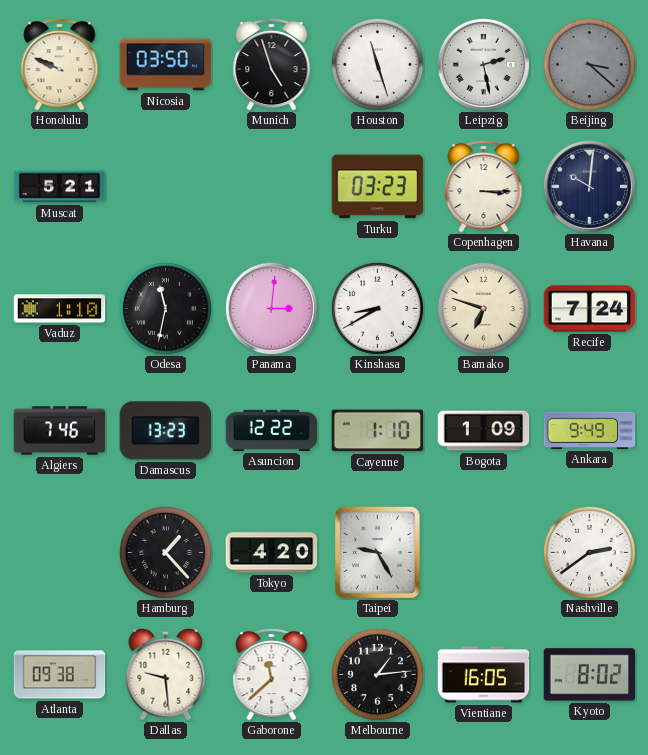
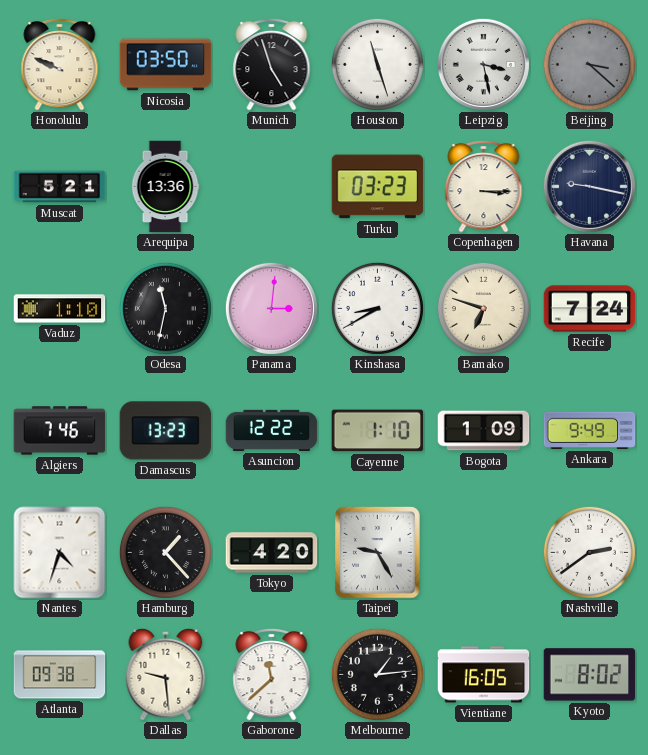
Leipzig: 2:28 -> 3:28 (483, 64)
Arequipa: none -> 13:36 (165, 187)
Havana: 10:01 -> 9:17 (589, 186)
Nantes: none -> 4:33 (60, 553)
